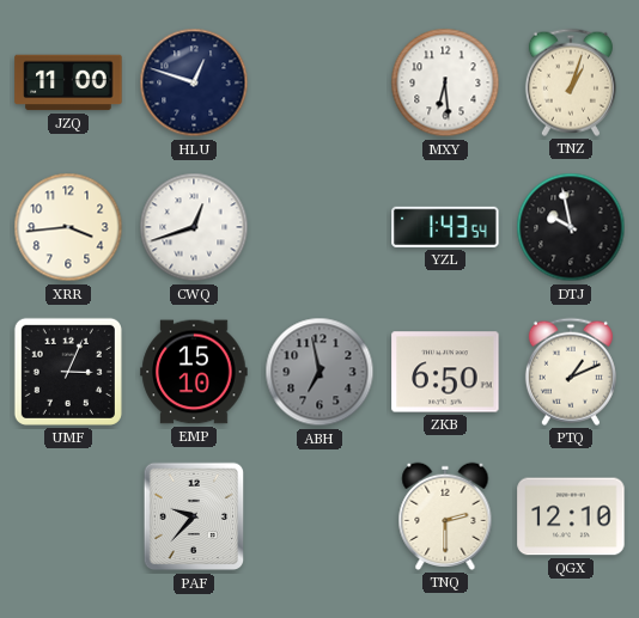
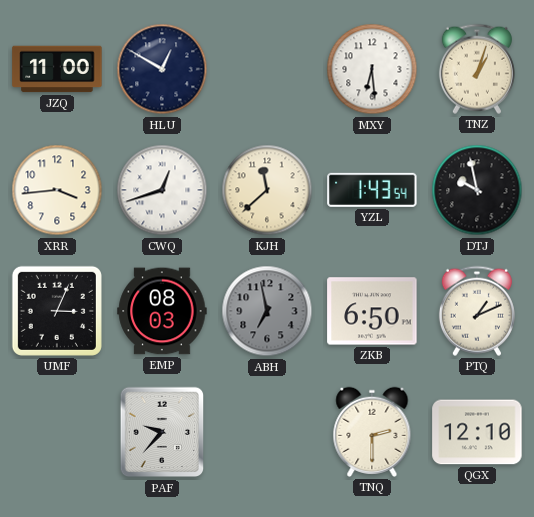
HLU: 12:48 -> 12:50 (162, 69)
KJH: none -> 11:38 (267, 190)
EMP: 15:10 -> 08:03 (162, 311)
